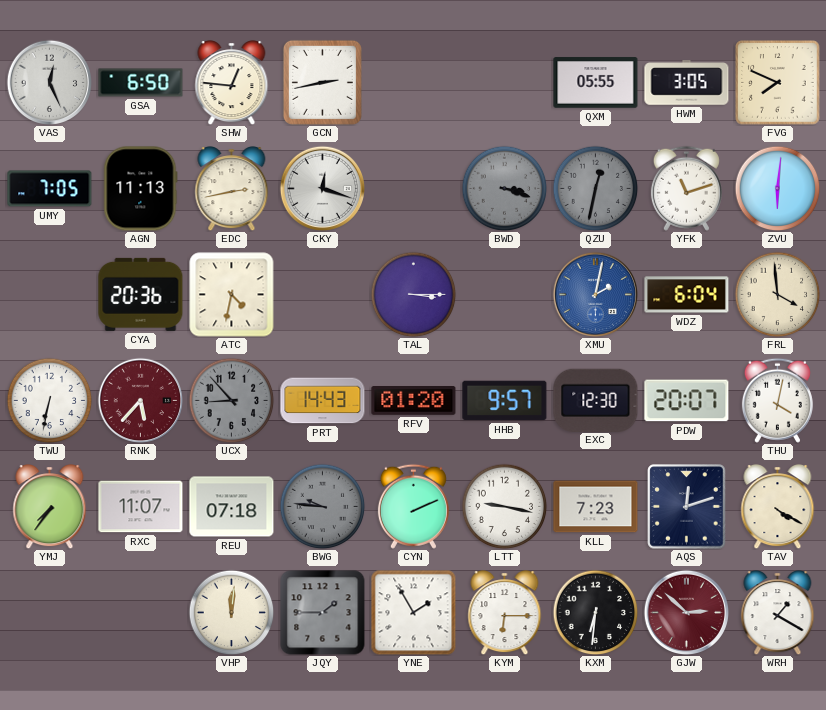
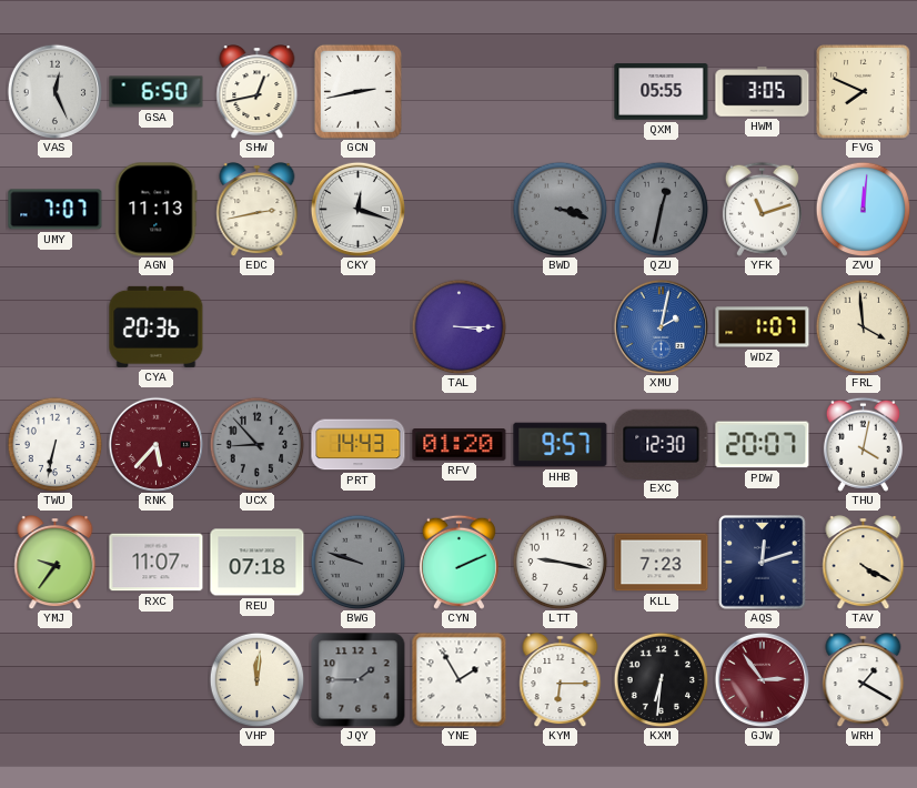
SHW: 12:46 -> 12:43 (258, 92)
UMY: 7:05 -> 7:07 (56, 210)
ZVU: 6:01 -> 12:01 (863, 209)
ATC: 4:32 -> none (232, 295)
WDZ: 6:04 -> 1:07 (763, 327)
YMJ: 7:36 -> 9:36 (56, 563)
BWG: 9:46 -> 9:48 (357, 562)
GJW: 2:52 -> 2:54 (762, 679)
